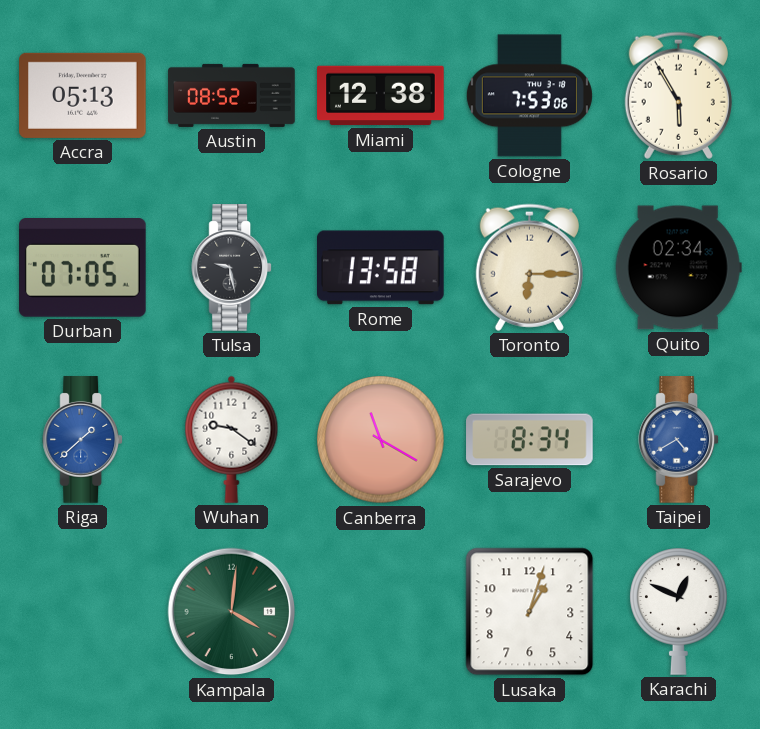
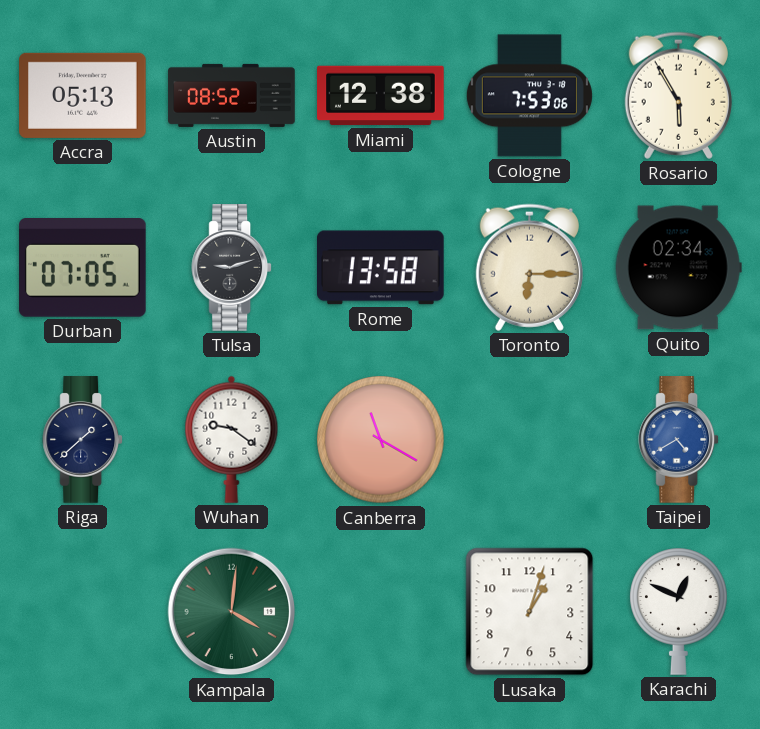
Tulsa: 9:28 -> 9:12 (232, 268)
Riga dial: blue -> navy (83, 440)
Sarajevo: 8:34 -> none (530, 440)
